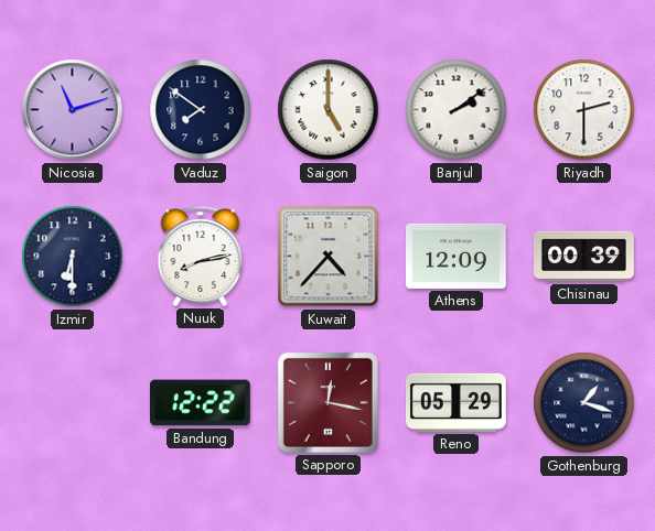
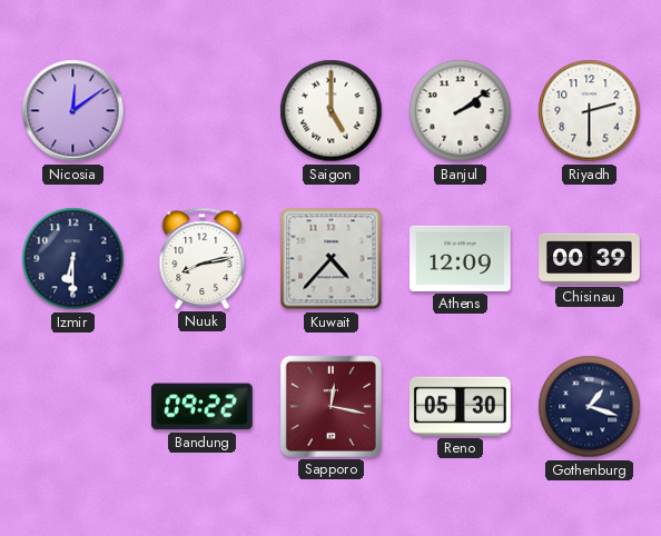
Nicosia: 11:12 -> 12:09 (73, 111)
Vaduz: 7:51 -> none (201, 110)
Bandung: 12:22 -> 09:22 (201, 407)
Reno: 05:29 -> 05:30 (461, 406)
